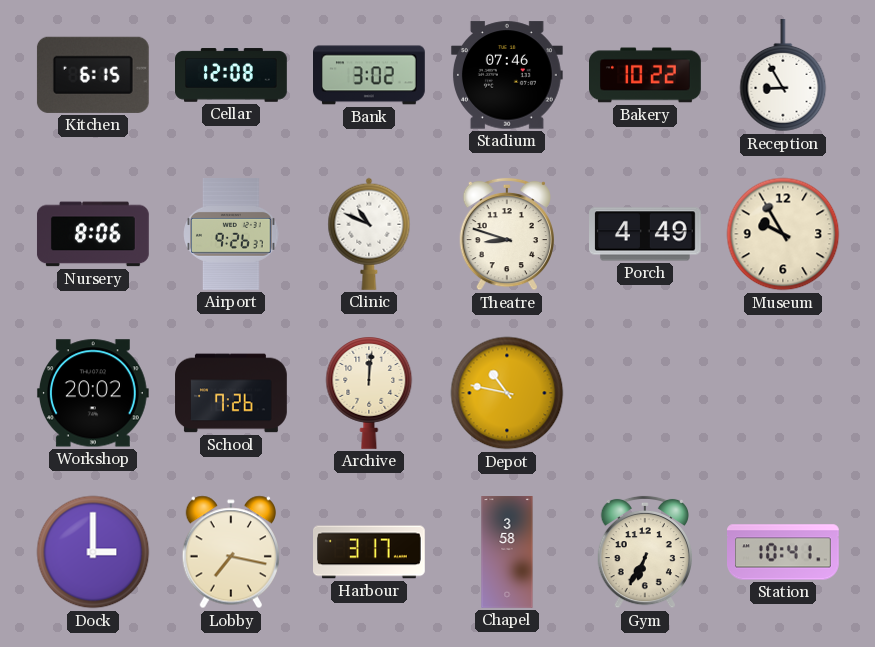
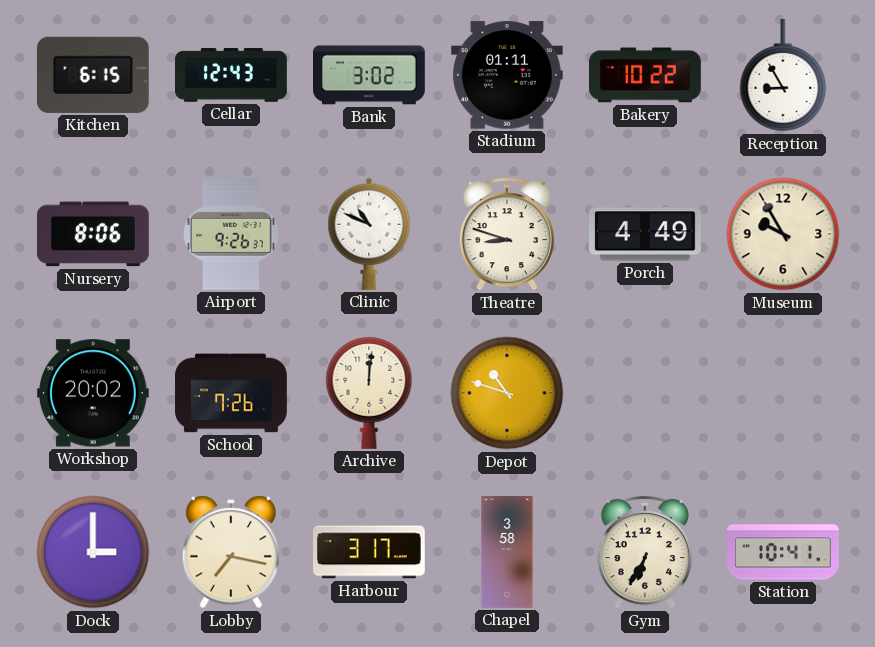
Cellar: 12:08 -> 12:43 (231, 75)
Stadium: 07:46 -> 01:11 (507, 75)
Depot: 10:47 -> 10:48 (507, 393)
